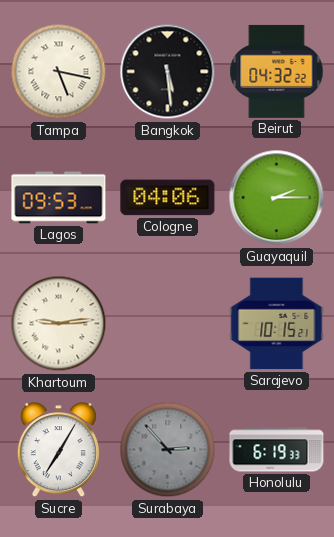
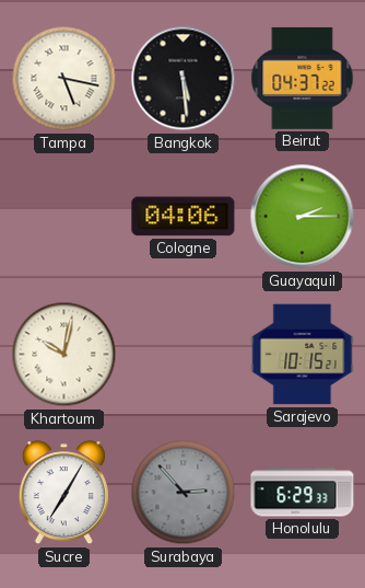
Beirut: 04:32 -> 04:37 (303, 78)
Lagos: 09:53 -> none (59, 198)
Khartoum: 9:14 -> 10:02 (64, 355)
Honolulu: 6:19 -> 6:29 (303, 493)
